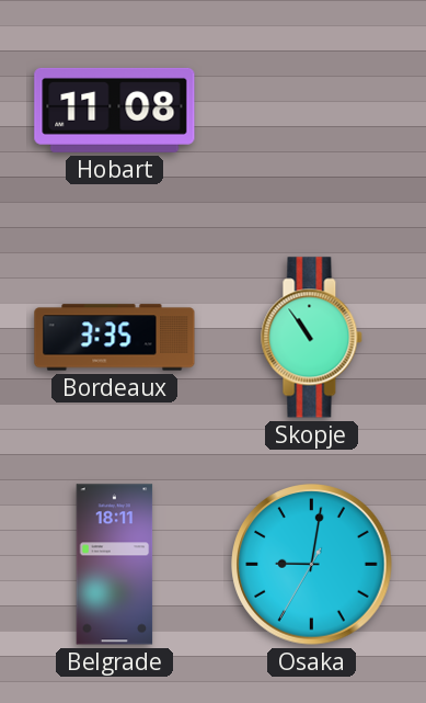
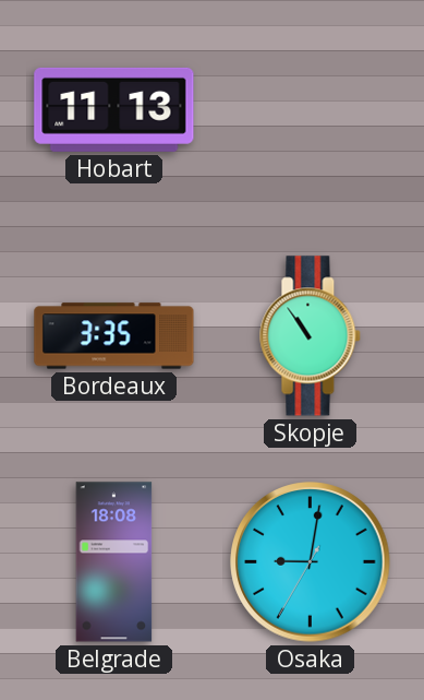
Hobart: 11:08 -> 11:13 (114, 109)
Belgrade: 18:11 -> 18:08 (114, 562)
